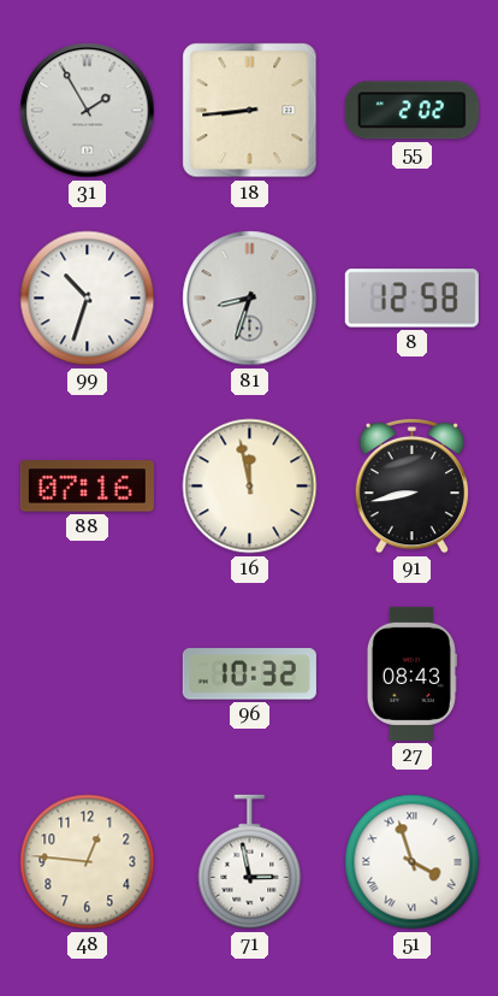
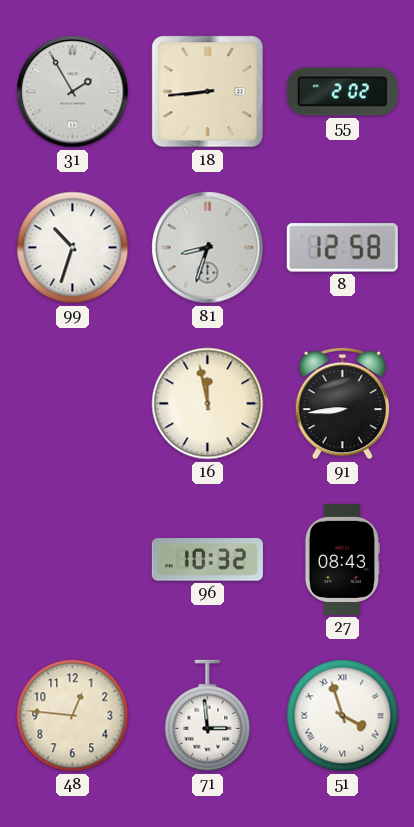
88: 07:16 -> none (87, 487)
91: 8:43 -> 8:44 (343, 403)
71: 2:58 -> 2:59 (208, 716)
